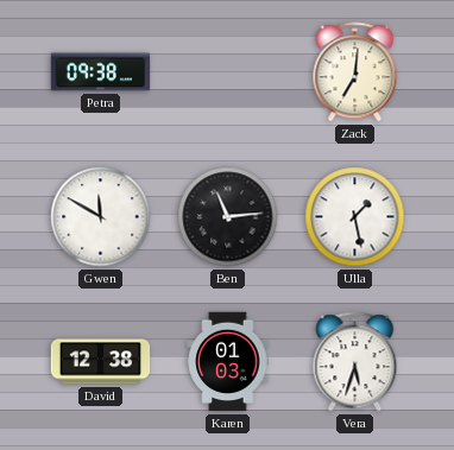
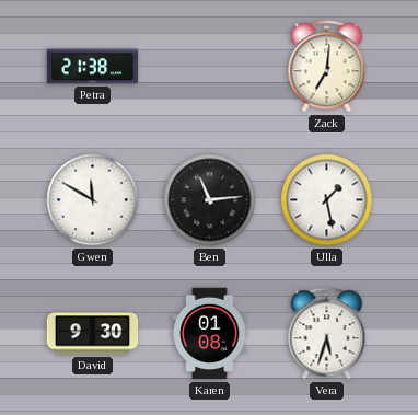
Petra: 09:38 -> 21:38 (93, 67)
David: 12:38 -> 9:30 (93, 334)
Karen: 01:03 -> 01:08 (210, 334)
